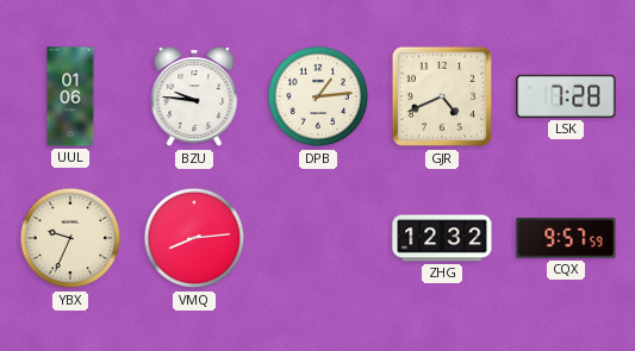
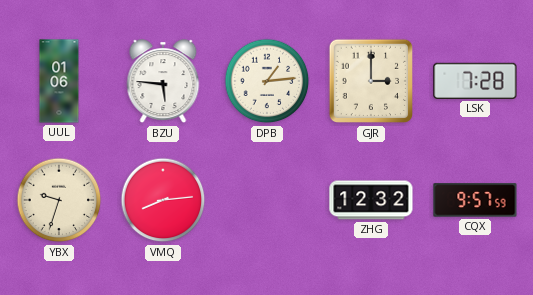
BZU: 9:46 -> 5:46 (163, 82)
GJR: 4:41 -> 3:00 (371, 81)
YBX: 9:34 -> 9:33 (59, 200)
